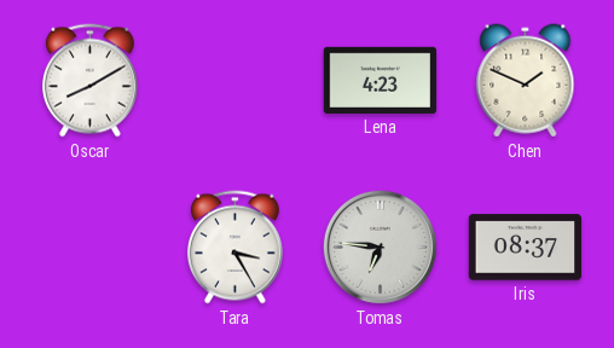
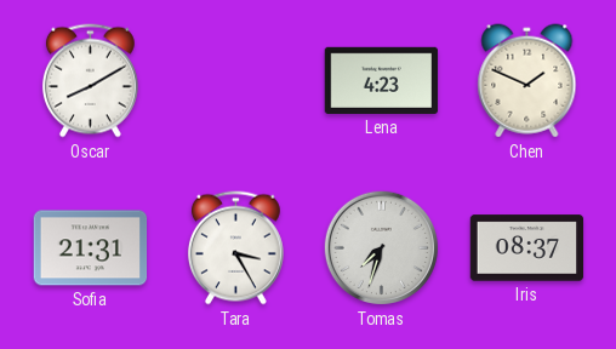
Sofia: none -> 21:31 (91, 248)
Tomas: 6:46 -> 7:33 (381, 247)
